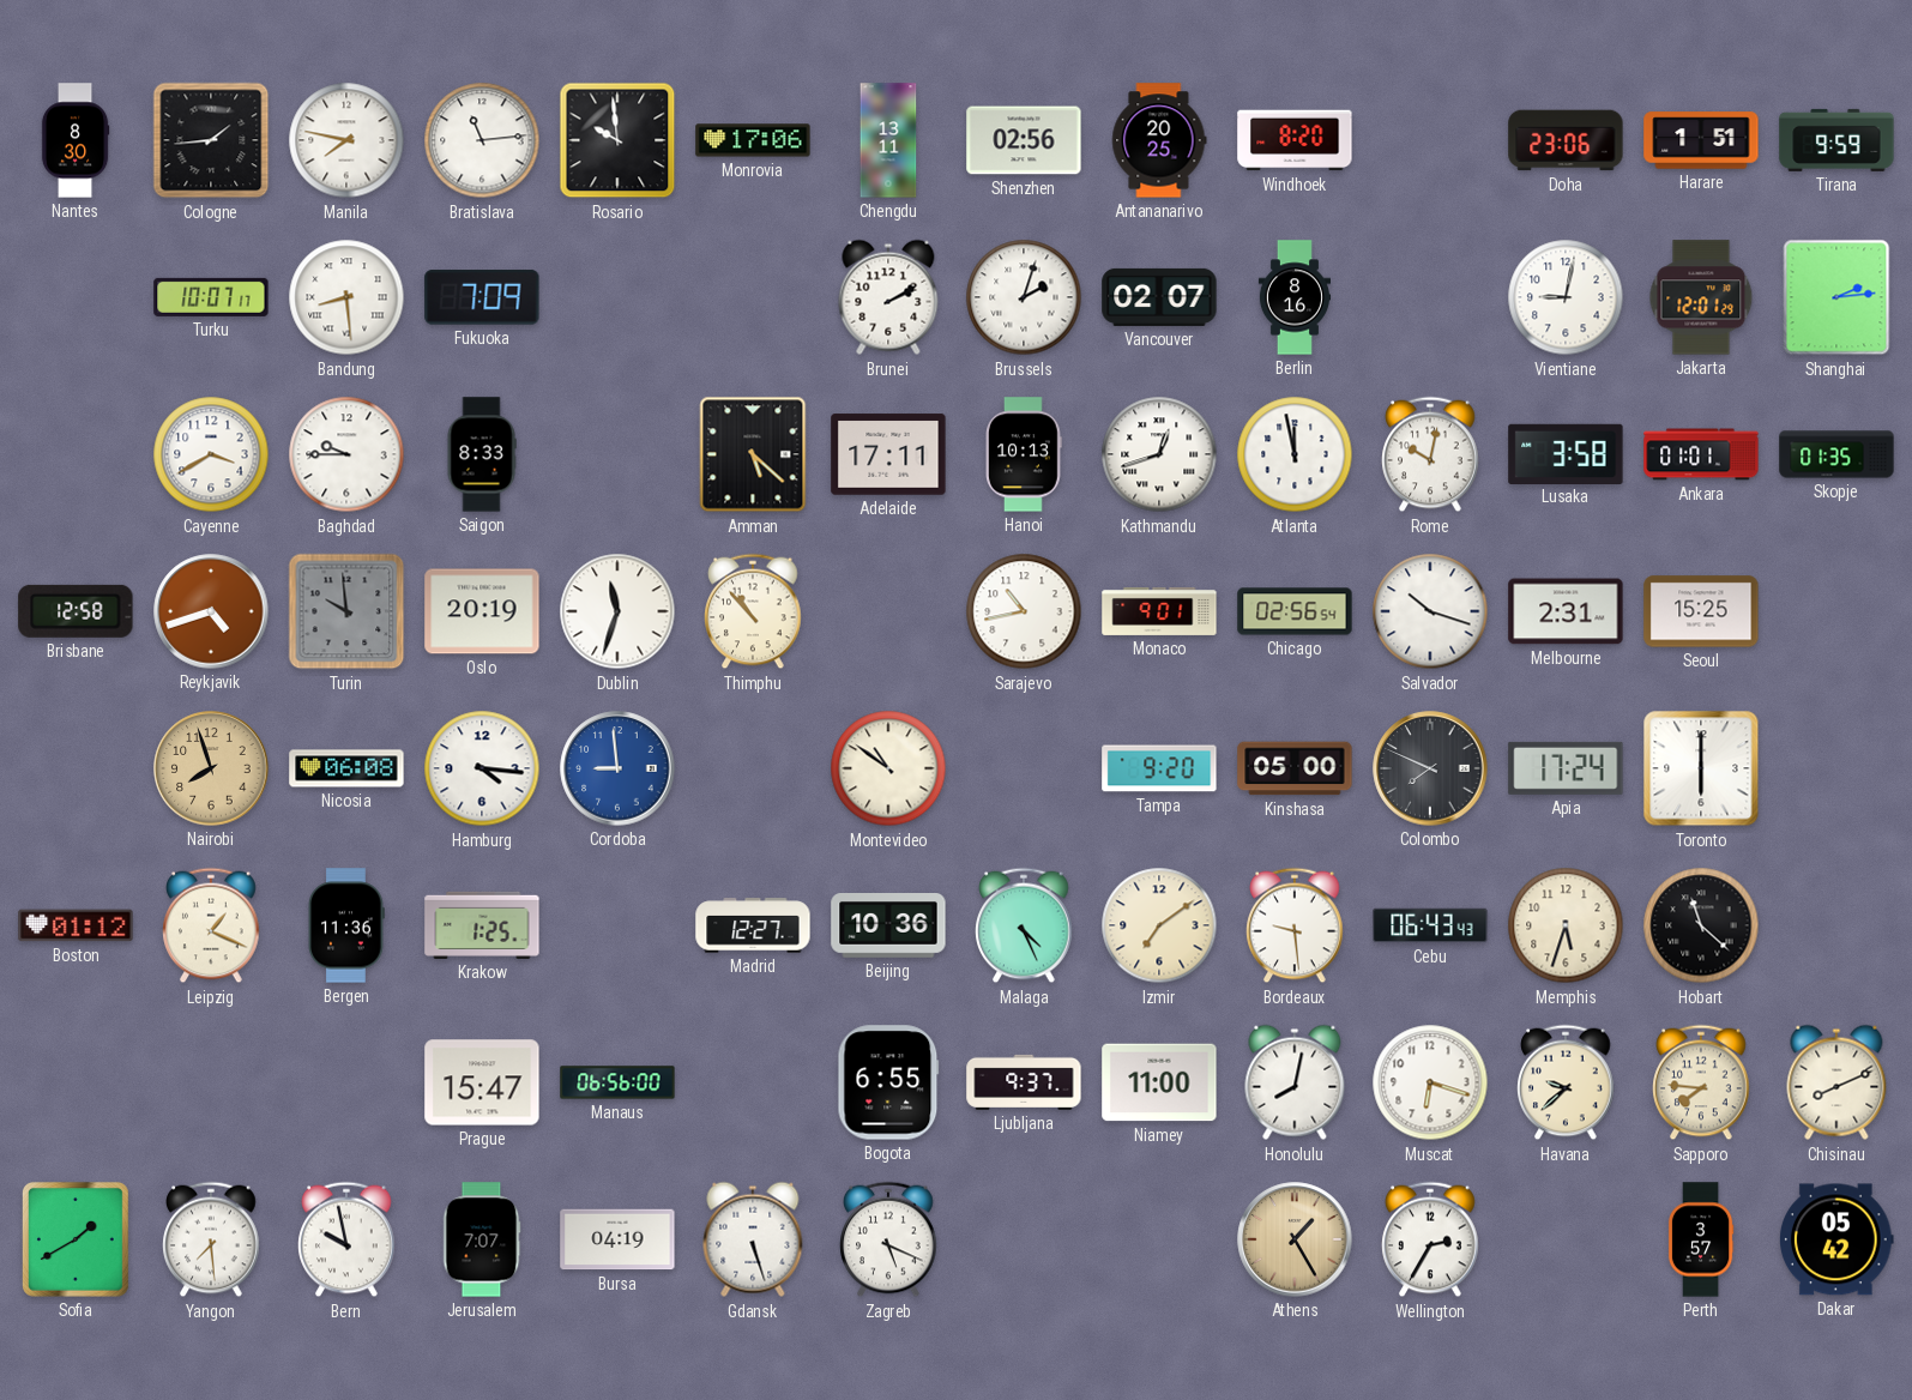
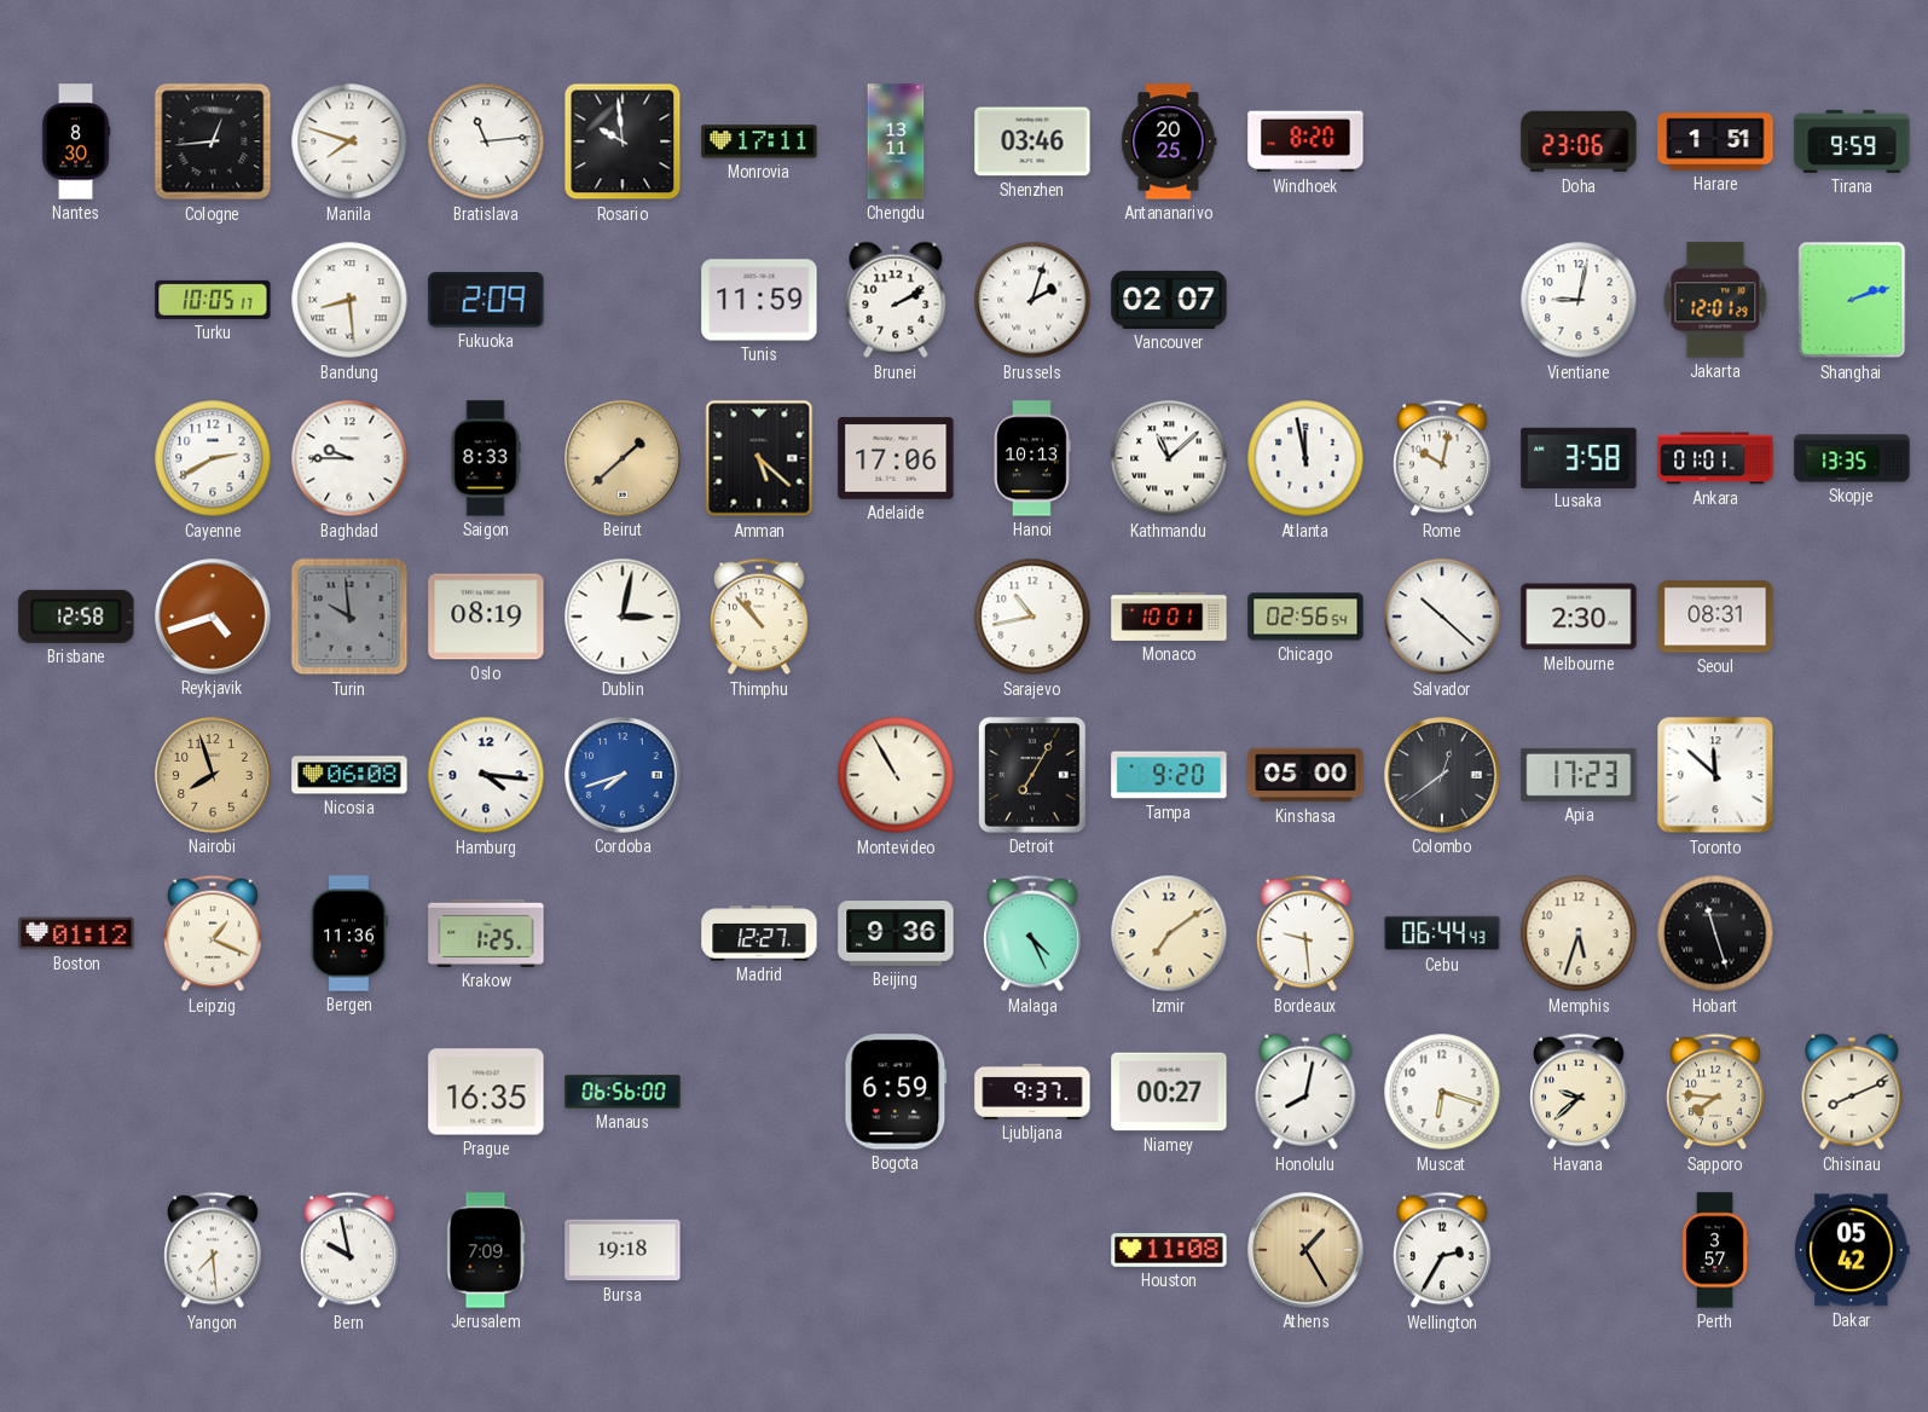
Cologne: 1:44 -> 12:44 (213, 141)
Manila: 7:47 -> 7:48 (349, 141)
Monrovia: 17:06 -> 17:11 (759, 141)
Shenzhen: 02:56 -> 03:46 (1032, 141)
Turku: 10:07 -> 10:05 (213, 300)
Fukuoka: 7:09 -> 2:09 (486, 300)
Tunis: none -> 11:59 (759, 300)
Berlin: 8:16 -> none (1293, 297)
Shanghai: 2:14 -> 2:12 (1852, 300)
Cayenne: 3:40 -> 2:40 (213, 458)
Beirut: none -> 1:38 (623, 458)
Adelaide: 17:11 -> 17:06 (896, 458)
Kathmandu: 12:42 -> 11:08 (1169, 458)
Skopje: 01:35 -> 13:35 (1852, 458)
Oslo: 20:19 -> 08:19 (486, 617)
Dublin: 11:33 -> 3:02 (623, 617)
Monaco: 9:01 -> 10:01 (1169, 617)
Salvador: 10:18 -> 10:22 (1442, 617)
Melbourne: 2:31 -> 2:30 (1579, 617)
Seoul: 15:25 -> 08:31 (1715, 617)
Cordoba: 8:59 -> 7:42 (623, 775)
Montevideo: 10:51 -> 10:55 (896, 775)
Detroit: none -> 7:05 (1032, 776)
Colombo: 7:49 -> 12:39 (1442, 775)
Apia: 17:24 -> 17:23 (1579, 775)
Toronto: 6:00 -> 11:52 (1715, 775)
Beijing: 10:36 -> 9:36 (896, 934)
Cebu: 06:43 -> 06:44 (1442, 933)
Hobart: 11:22 -> 11:27 (1715, 933)
Prague: 15:47 -> 16:35 (486, 1092)
Bogota: 6:55 -> 6:59 (896, 1092)
Niamey: 11:00 -> 00:27 (1169, 1092)
Sofia: 1:40 -> none (76, 1241)
Jerusalem: 7:07 -> 7:09 (486, 1250)
Bursa: 04:19 -> 19:18 (623, 1250)
Gdansk: 5:27 -> none (753, 1239)
Zagreb: 5:19 -> none (888, 1239)
Houston: none -> 11:08 (1169, 1251)
